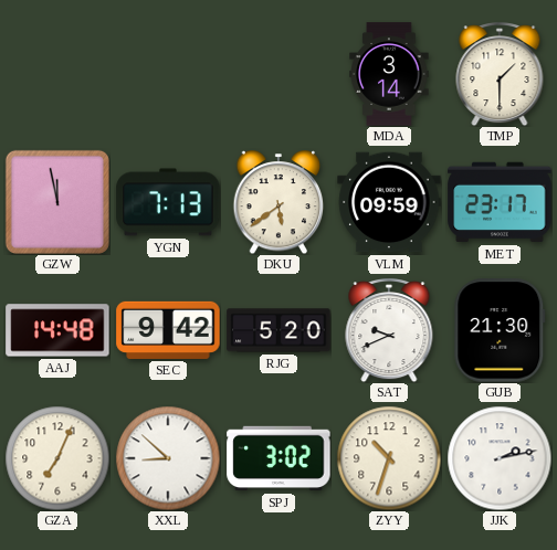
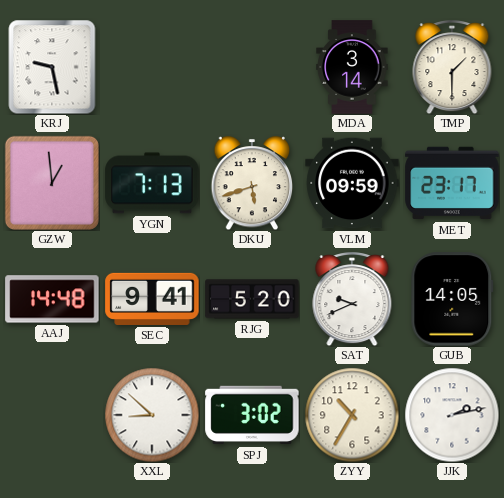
KRJ: none -> 9:28 (52, 67)
GZW: 11:58 -> 12:59 (52, 183)
DKU: 5:39 -> 5:42 (252, 184)
SEC: 9:42 -> 9:41 (152, 299)
GUB: 21:30 -> 14:05 (452, 299)
GZA: 7:04 -> none (57, 458)
ZYY: 10:33 -> 10:35 (352, 415)
